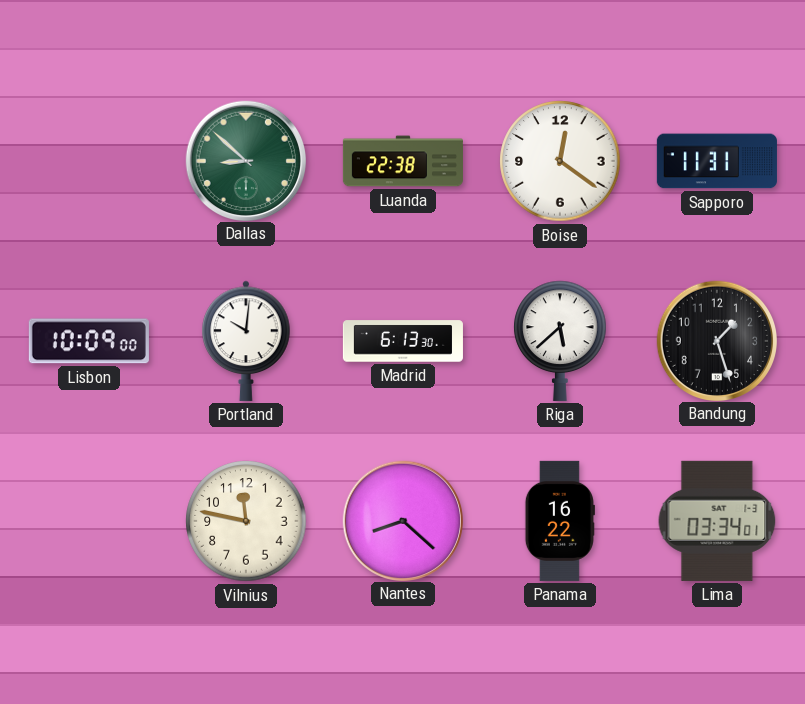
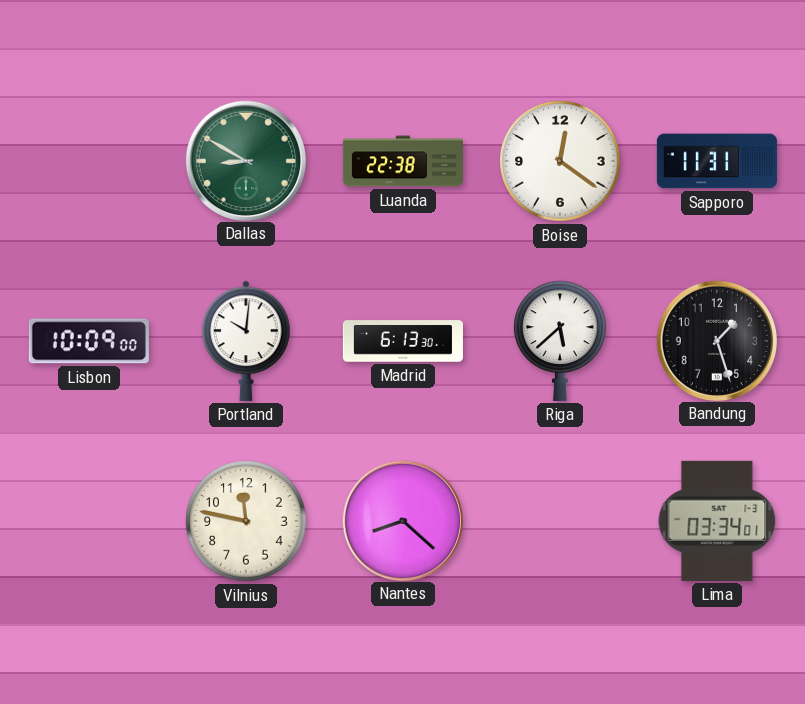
Dallas: 8:52 -> 8:50 (245, 160)
Panama: 16:22 -> none (560, 521)
